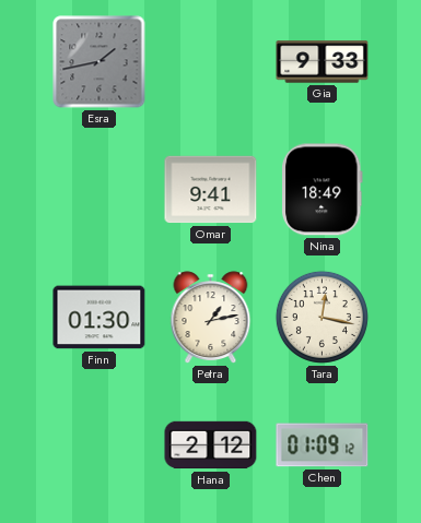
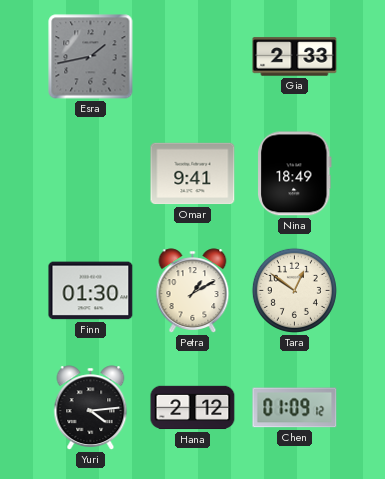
Gia: 9:33 -> 2:33 (295, 57)
Petra: 1:13 -> 1:10 (193, 291)
Tara: 12:17 -> 12:51 (294, 290)
Yuri: none -> 4:14 (91, 408)
